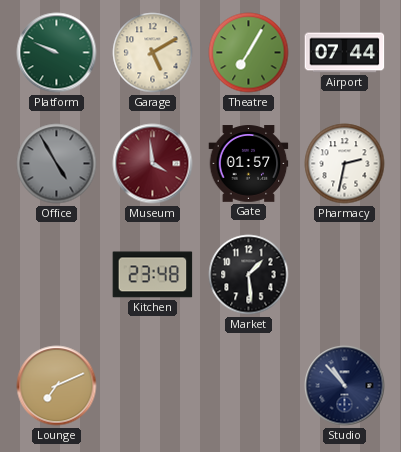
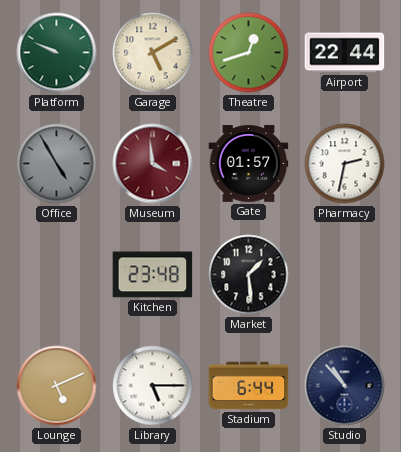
Theatre: 7:05 -> 12:42 (249, 53)
Airport: 07:44 -> 22:44 (345, 53)
Lounge: 7:11 -> 5:11 (57, 386)
Library: none -> 5:15 (153, 386)
Stadium: none -> 6:44 (249, 386)
